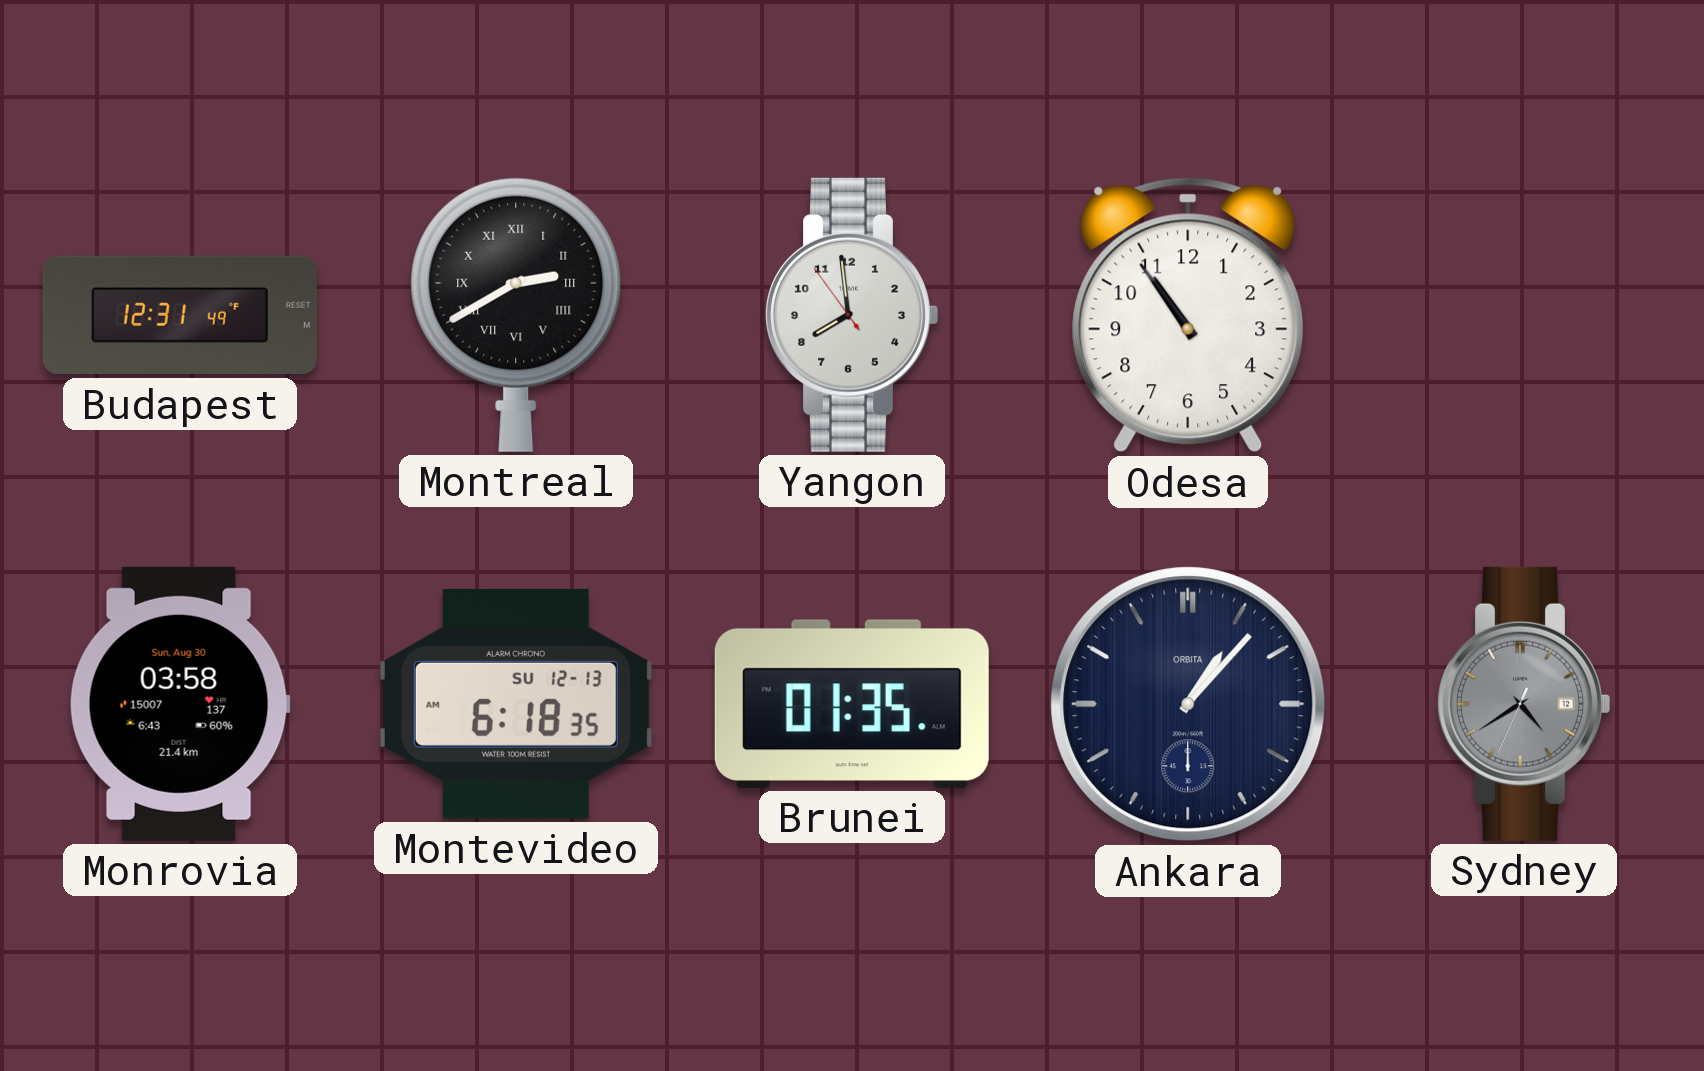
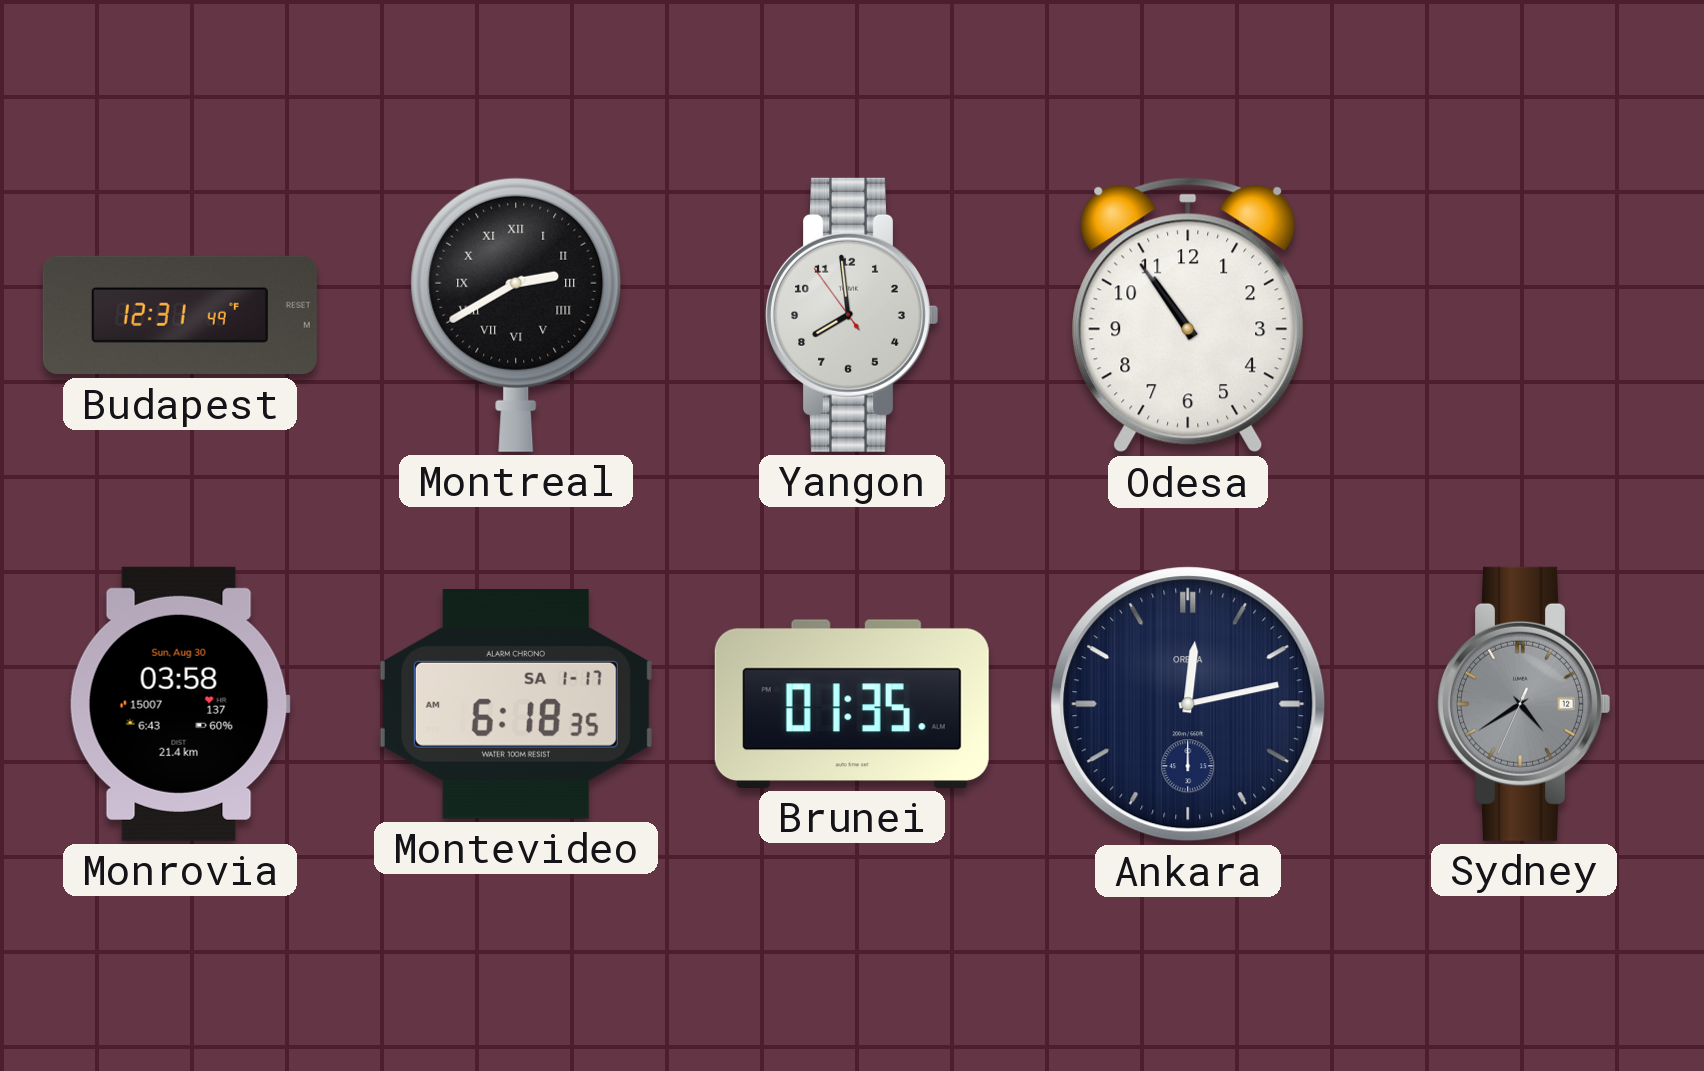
Montevideo date: SU 12-13 -> SA 1-17 (516, 704)
Ankara: 1:07 -> 12:13 (1188, 704)
